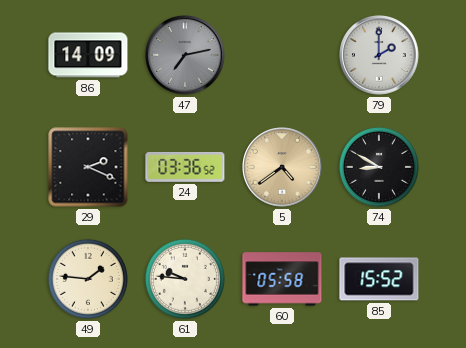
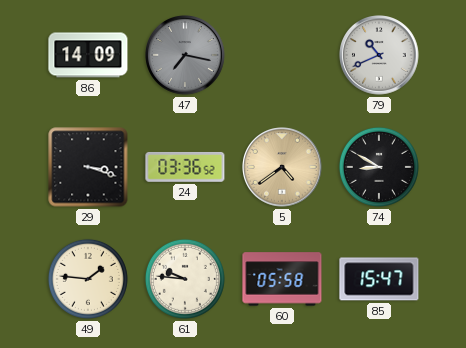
47: 7:13 -> 7:17 (185, 55)
79: 2:00 -> 10:41 (379, 55)
29: 2:19 -> 3:18 (88, 167)
85: 15:52 -> 15:47 (379, 279)
